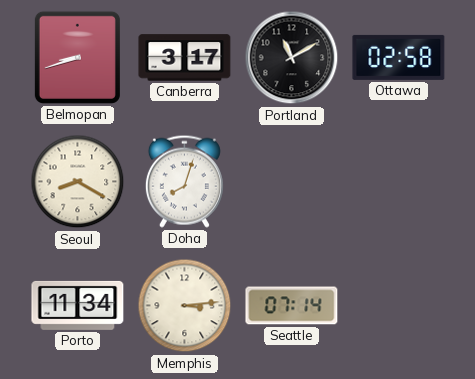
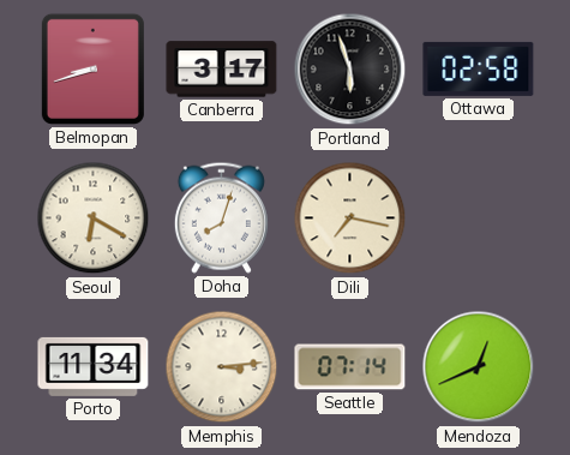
Portland: 11:10 -> 5:57 (350, 70)
Seoul: 8:20 -> 6:20 (94, 218)
Dili: none -> 7:17 (350, 218)
Mendoza: none -> 12:41 (479, 367)
